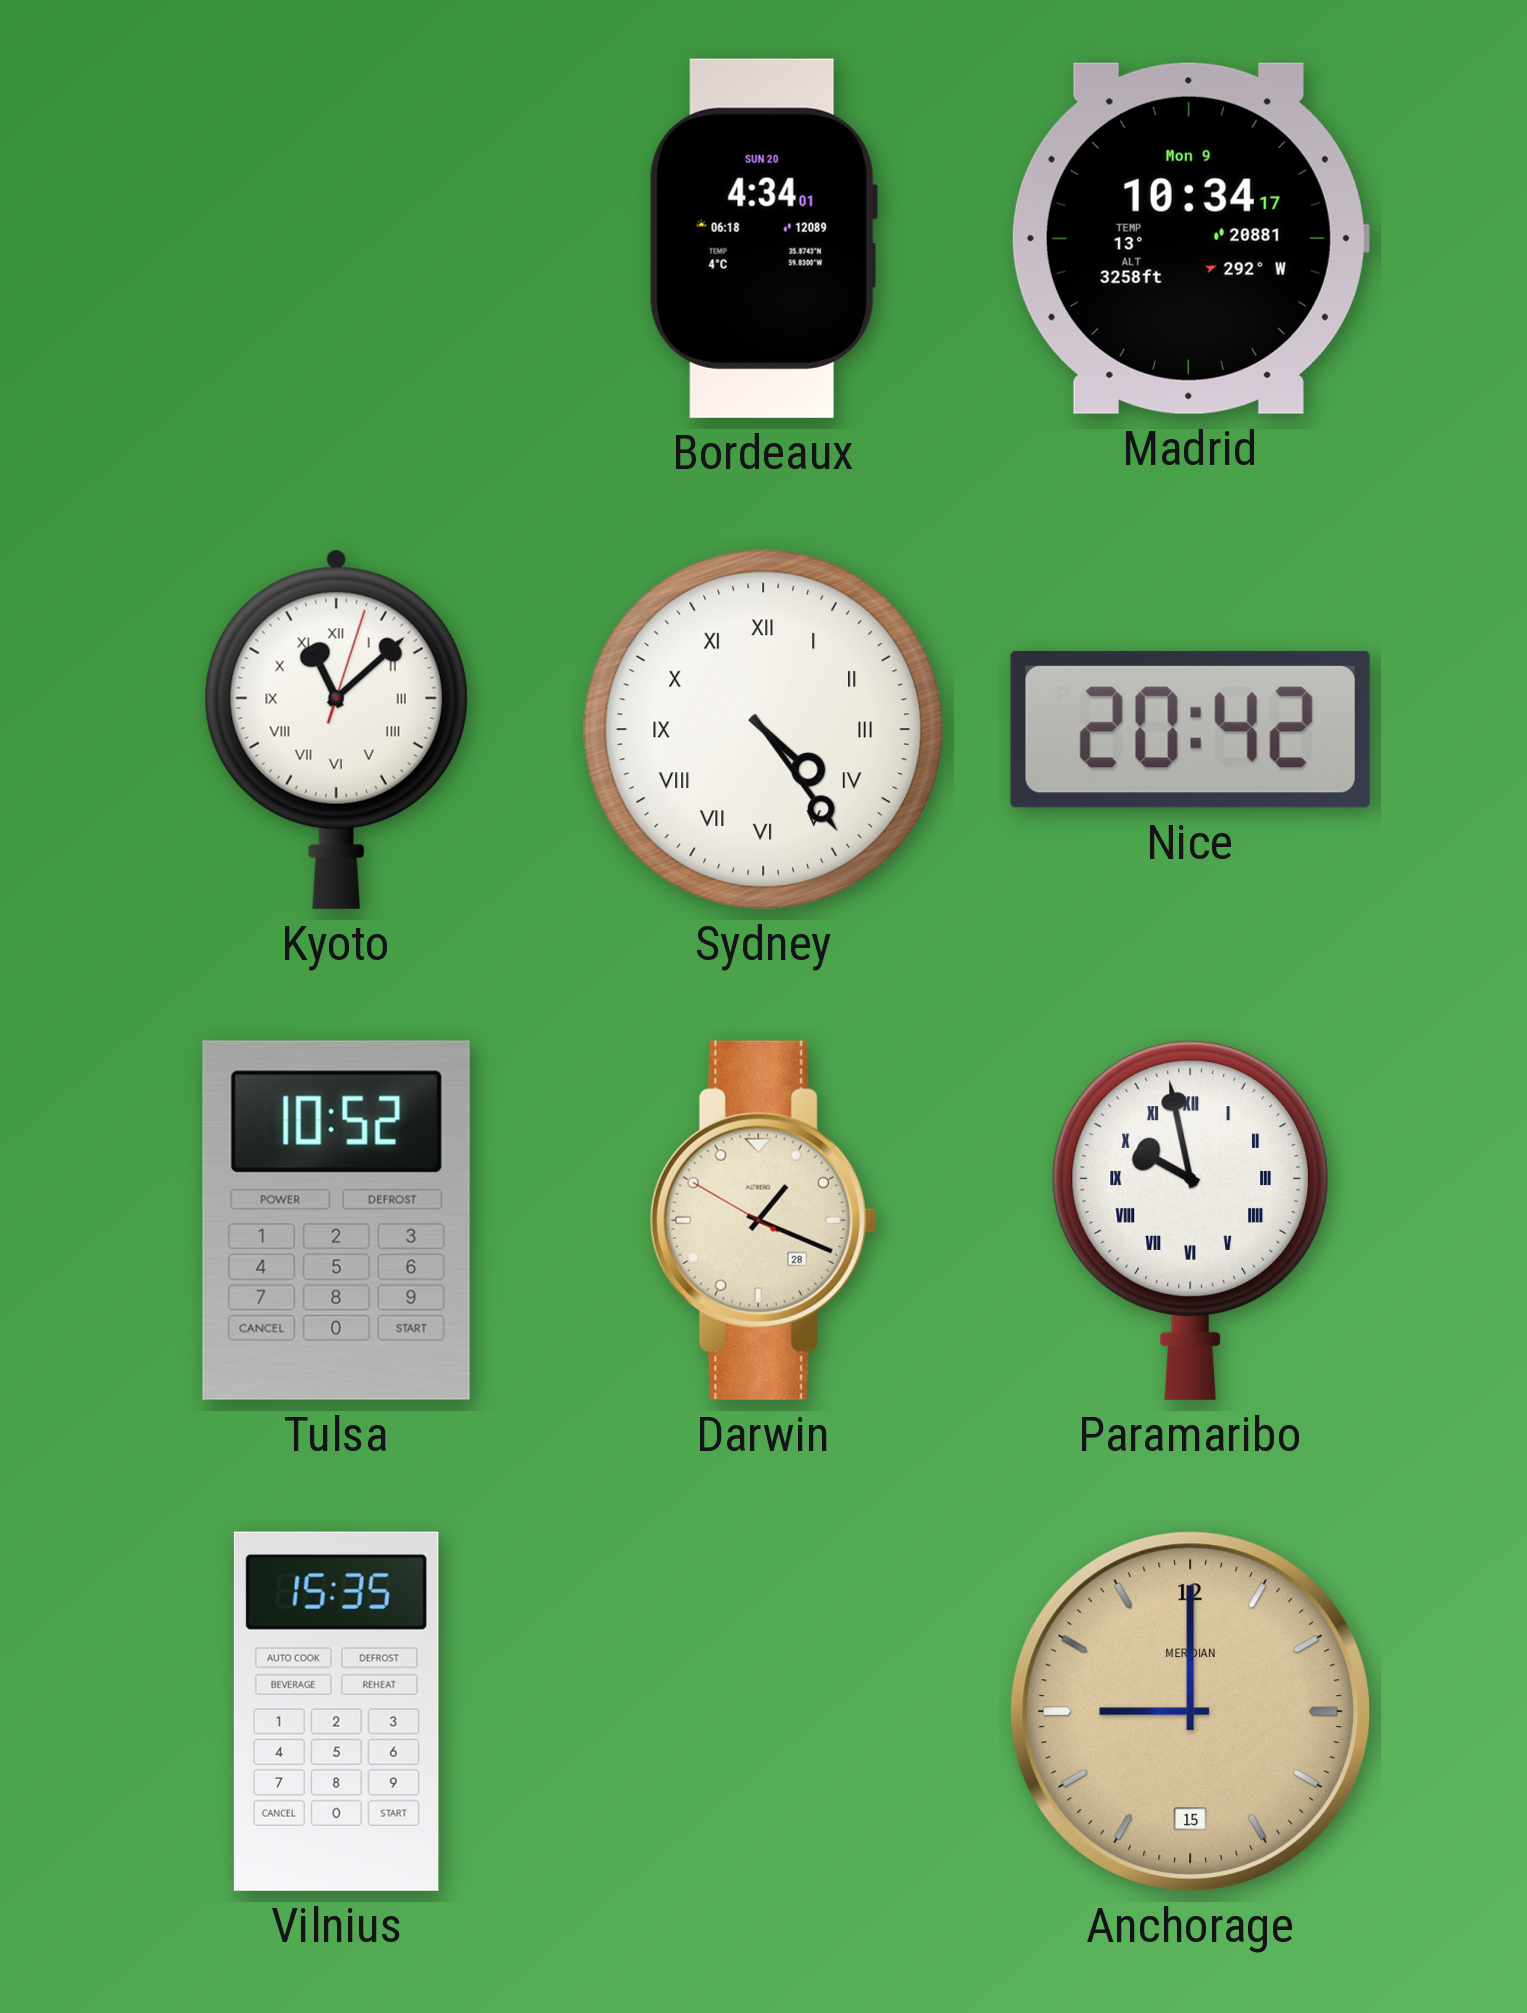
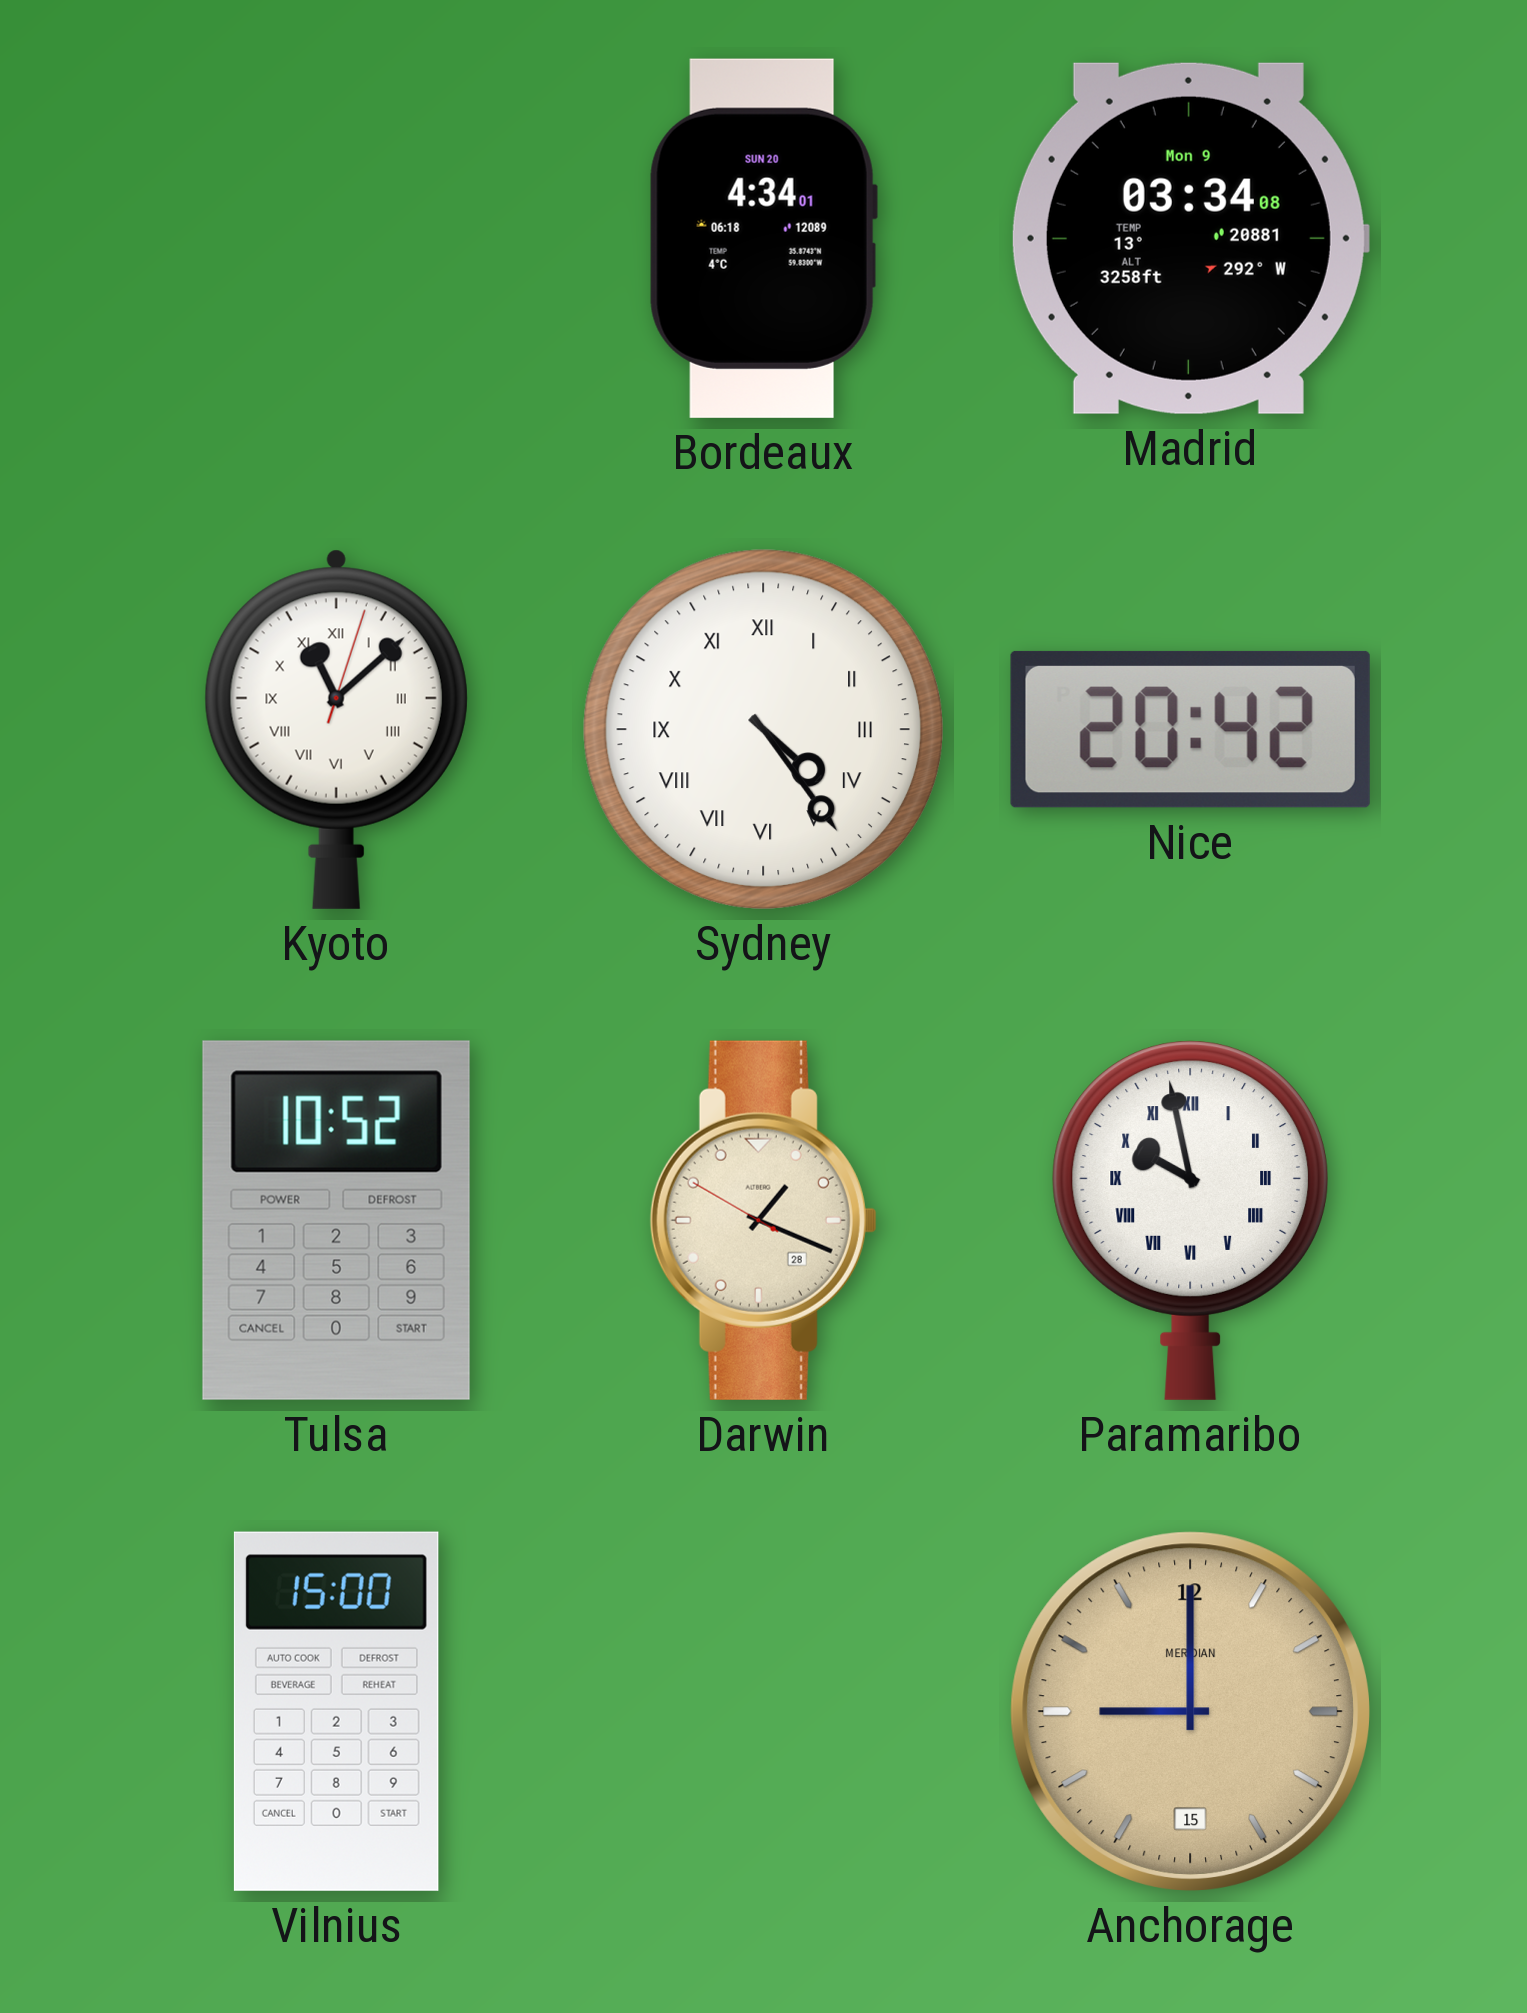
Madrid: 10:34 -> 03:34 (1190, 238)
Vilnius: 15:35 -> 15:00 (336, 1711)
